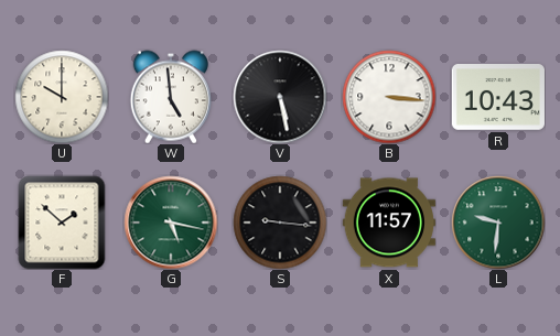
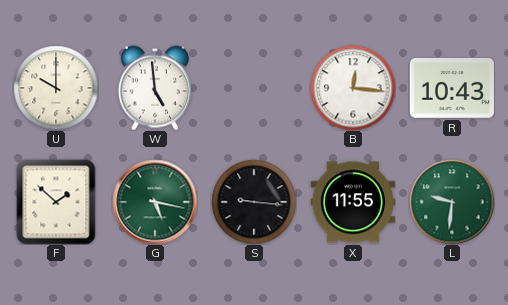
V: 5:28 -> none (280, 97)
B: 3:16 -> 12:16 (353, 88)
X: 11:57 -> 11:55 (353, 202)
